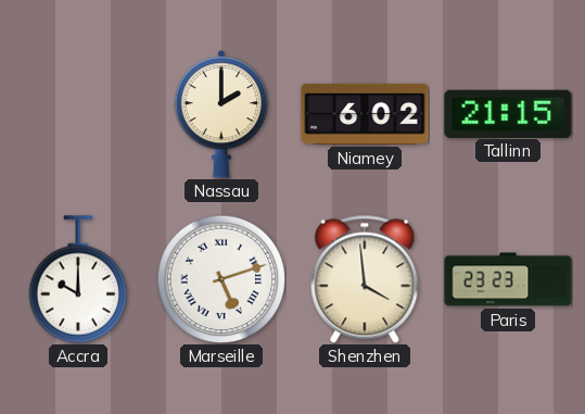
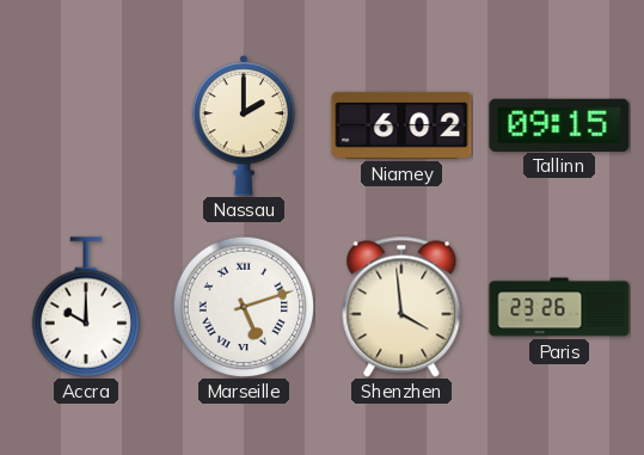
Tallinn: 21:15 -> 09:15 (559, 124)
Paris: 23:23 -> 23:26 (559, 307)
